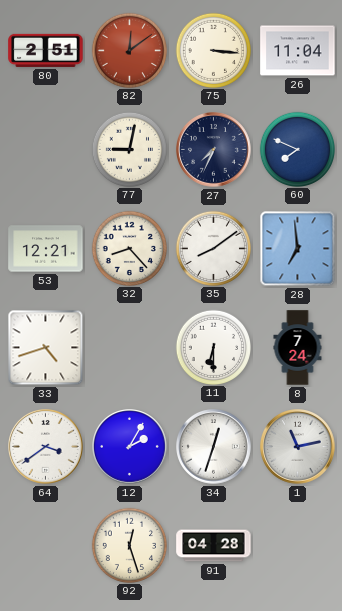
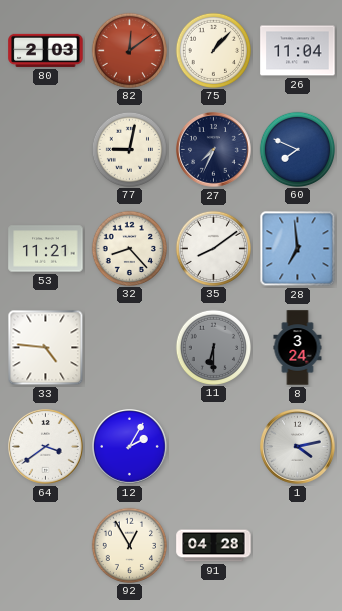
80: 2:51 -> 2:03 (46, 50)
75: 3:16 -> 1:07 (213, 50)
53: 12:21 -> 11:21 (46, 249)
33: 4:42 -> 4:46 (46, 348)
11 dial: white -> grey (213, 347)
8: 7:24 -> 3:24 (298, 348)
34: 12:33 -> none (214, 447)
1: 11:13 -> 4:13 (298, 447)
92: 12:27 -> 12:55 (129, 545)
